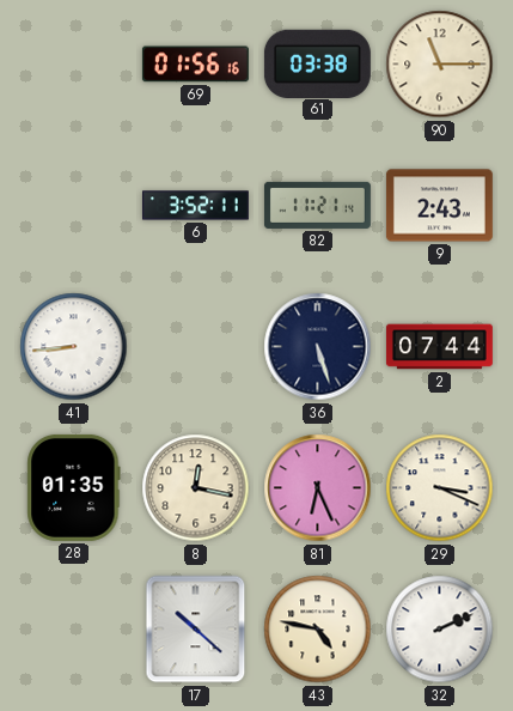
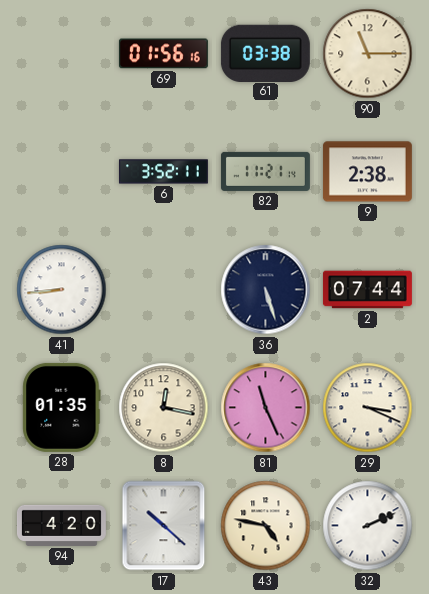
9: 2:43 -> 2:38 (367, 172)
81: 6:26 -> 11:26 (266, 408)
94: none -> 4:20 (62, 525)
